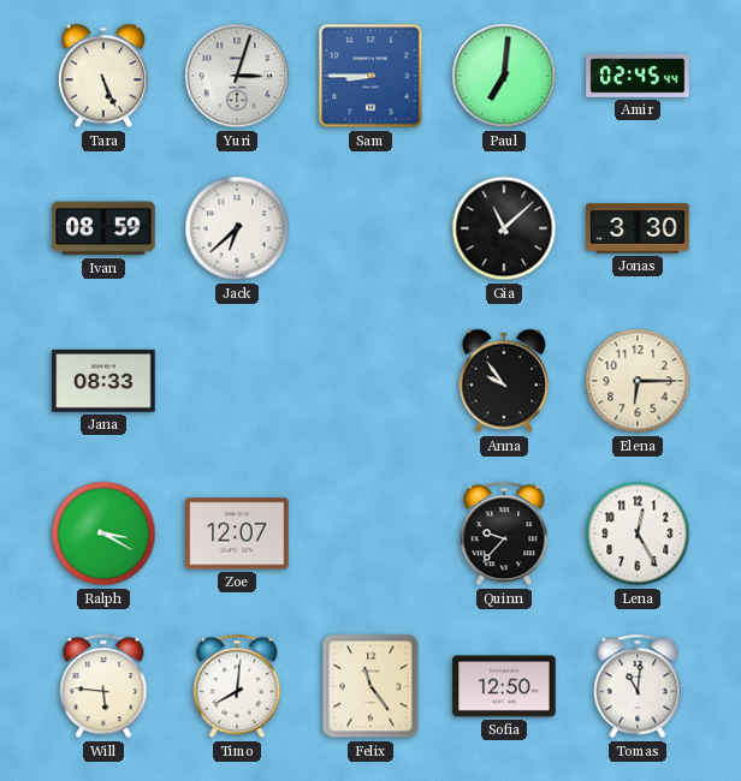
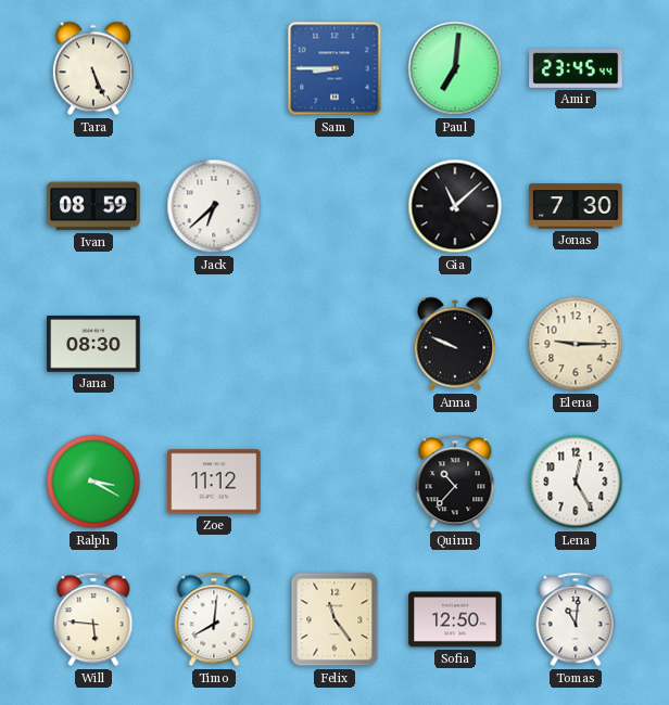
Yuri: 3:03 -> none (237, 76)
Amir: 02:45 -> 23:45 (576, 68)
Jonas: 3:30 -> 7:30 (576, 206)
Jana: 08:33 -> 08:30 (93, 344)
Anna: 9:54 -> 9:49 (455, 344)
Elena: 6:15 -> 9:15 (576, 344)
Zoe: 12:07 -> 11:12 (214, 482)
Quinn: 9:37 -> 10:37 (455, 482)
